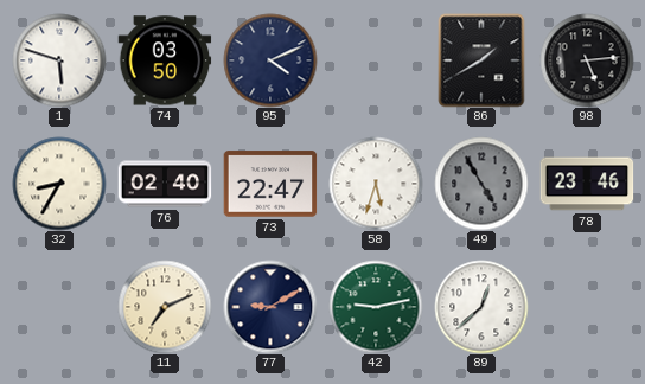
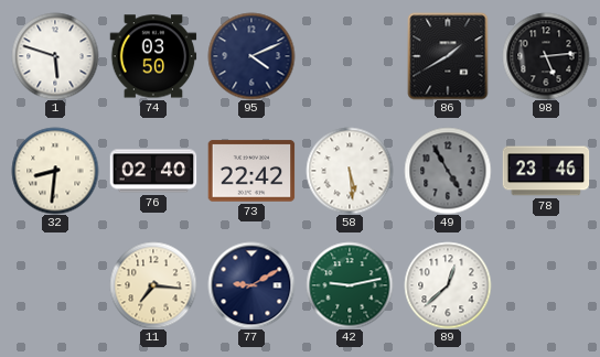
32: 8:35 -> 8:31 (55, 171)
73: 22:47 -> 22:42 (251, 171)
58: 5:33 -> 5:29 (350, 171)
11: 7:11 -> 7:16 (153, 285)
